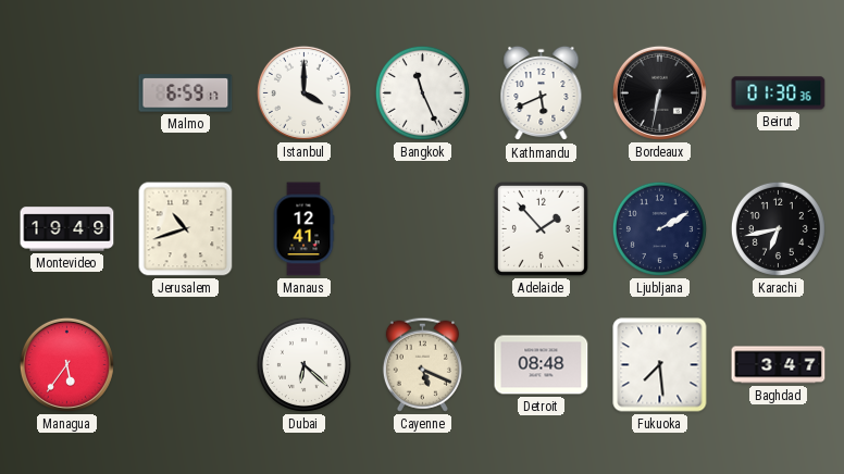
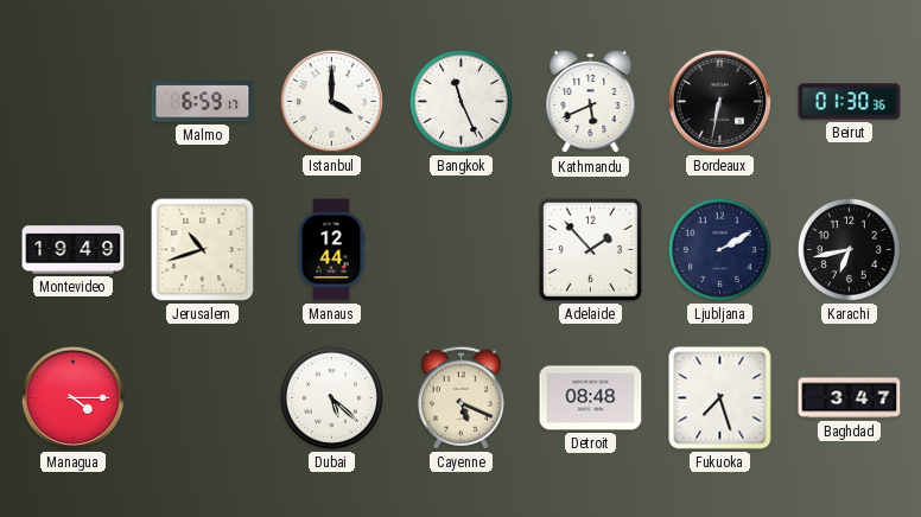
Manaus: 12:41 -> 12:44 (331, 250)
Managua: 5:36 -> 4:15 (72, 397)
Dubai: 6:22 -> 5:22 (331, 397)
Fukuoka: 7:29 -> 7:27 (720, 398)
